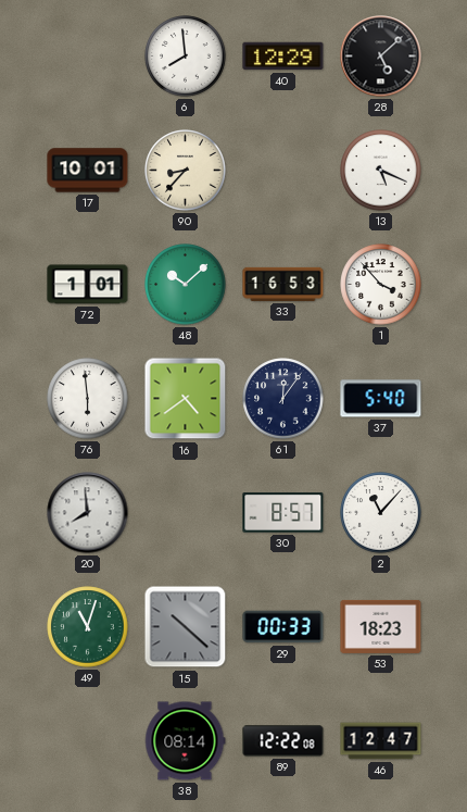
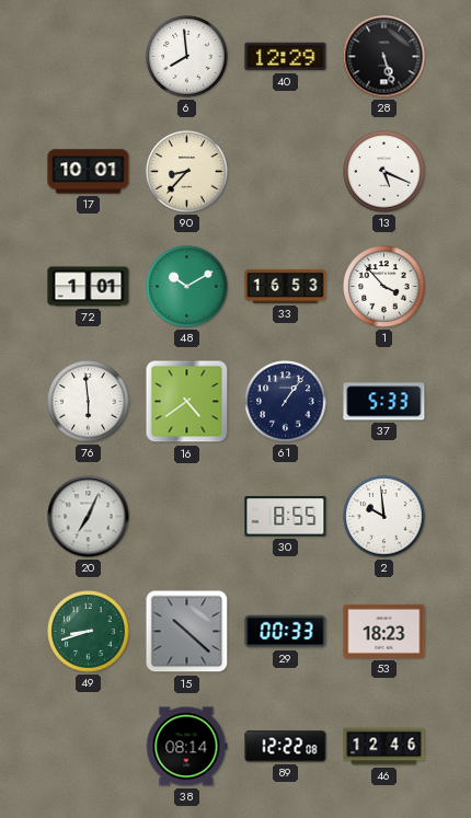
28: 5:08 -> 5:27 (384, 57)
48: 10:08 -> 10:10 (187, 287)
61: 12:06 -> 1:06 (286, 402)
37: 5:40 -> 5:33 (384, 402)
20: 7:59 -> 7:04 (89, 517)
30: 8:57 -> 8:55 (286, 517)
2: 11:07 -> 9:59 (384, 517)
49: 11:03 -> 8:42 (89, 632)
46: 12:47 -> 12:46 (384, 747)
